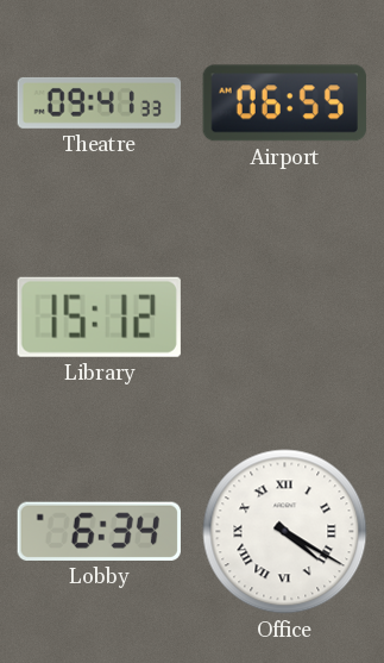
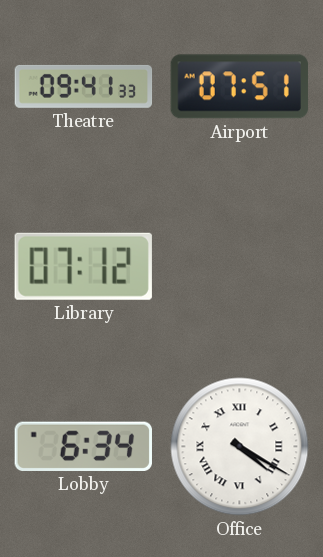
Airport: 06:55 -> 07:51 (239, 87)
Library: 15:12 -> 07:12 (83, 266)
